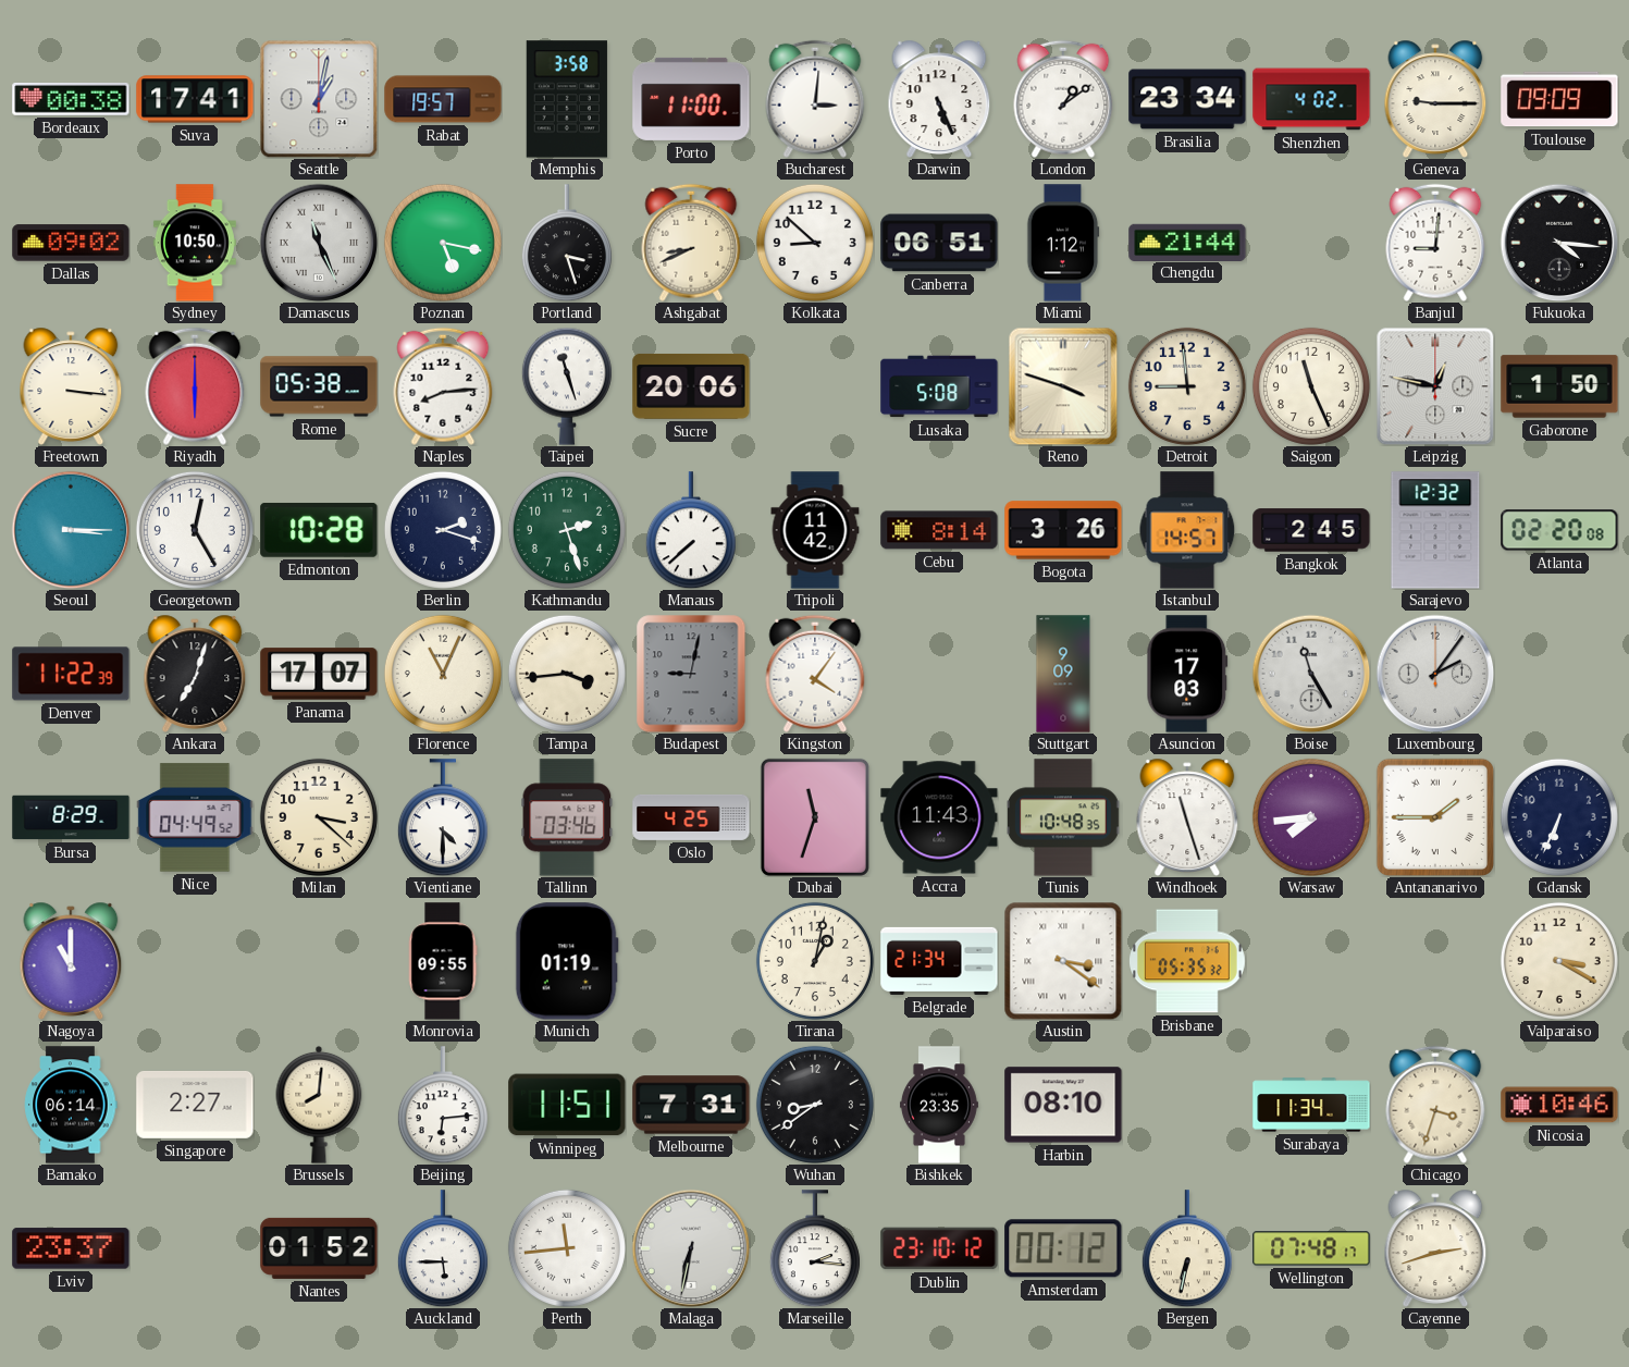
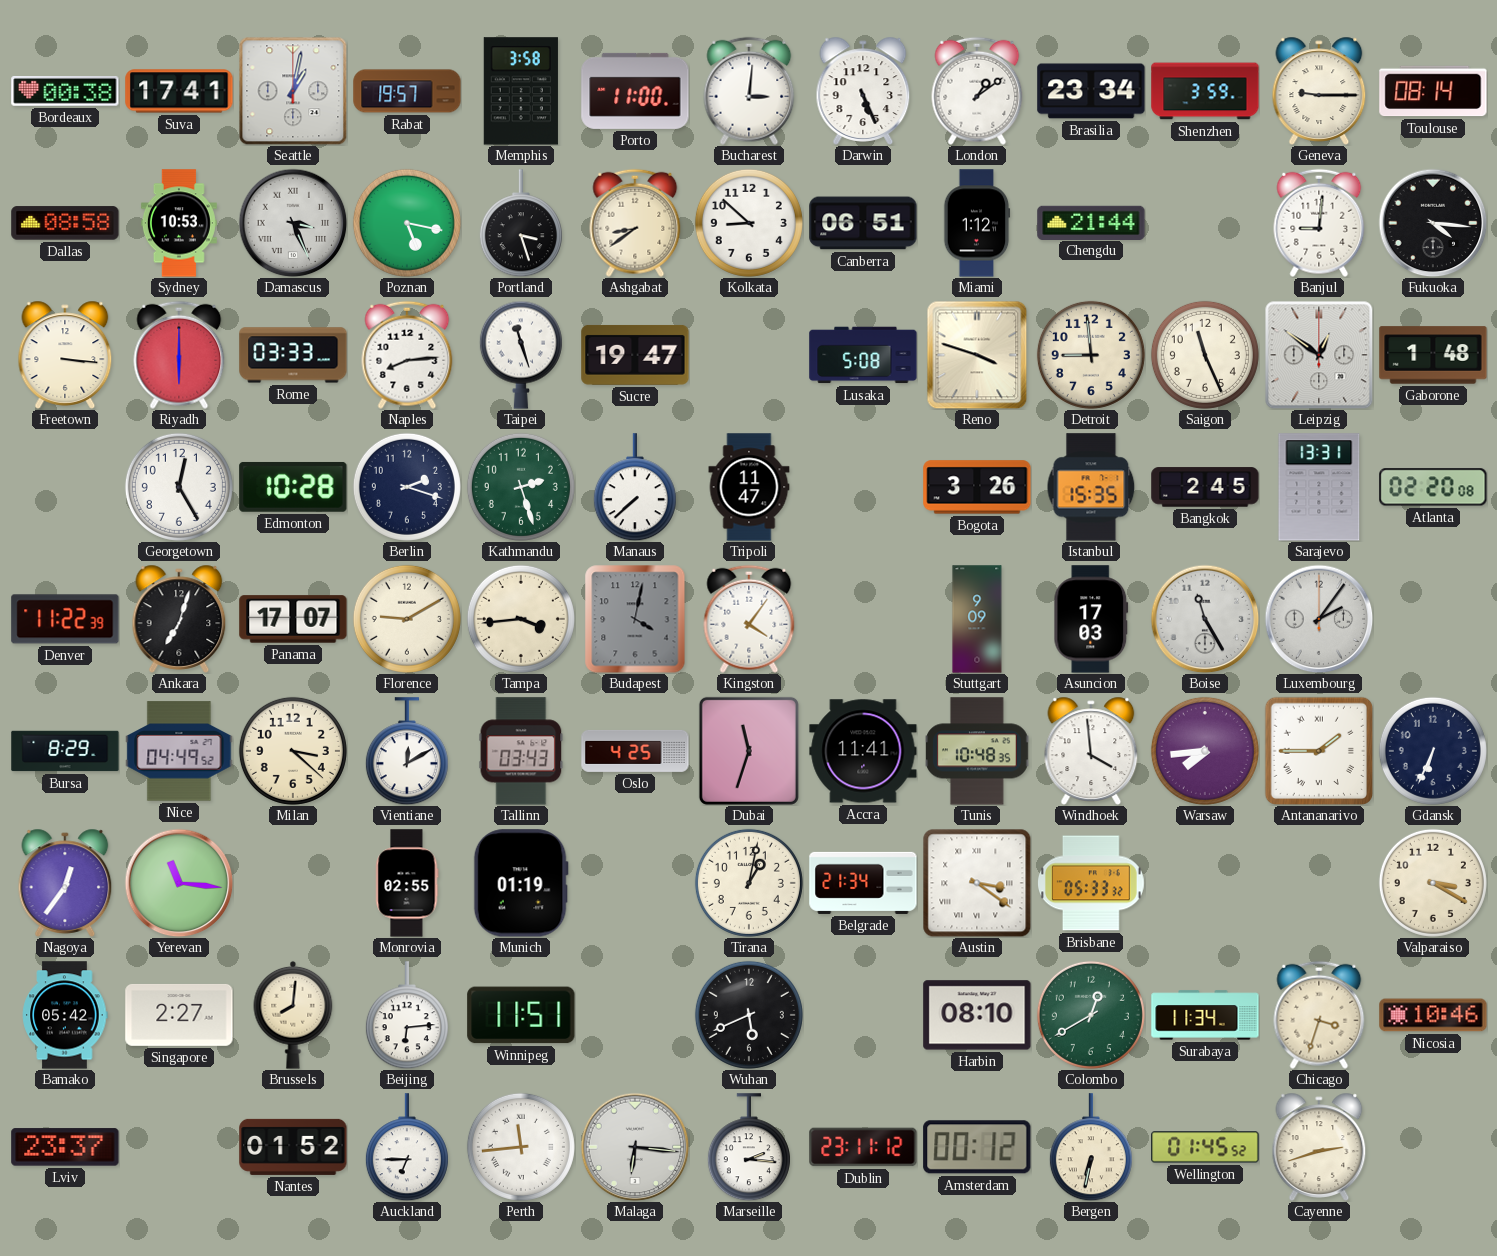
Shenzhen: 4:02 -> 3:59 (1205, 91)
Toulouse: 09:09 -> 08:14 (1433, 91)
Dallas: 09:02 -> 08:58 (65, 223)
Sydney: 10:50 -> 10:53 (179, 223)
Damascus: 11:26 -> 3:26 (293, 223)
Ashgabat: 8:41 -> 8:39 (635, 223)
Rome: 05:38 -> 03:33 (293, 355)
Sucre: 20:06 -> 19:47 (635, 355)
Leipzig: 12:47 -> 12:51 (1319, 355)
Gaborone: 1:50 -> 1:48 (1433, 355)
Seoul: 3:15 -> none (71, 530)
Tripoli: 11:42 -> 11:47 (749, 487)
Cebu: 8:14 -> none (939, 530)
Istanbul: 14:57 -> 15:35 (1091, 487)
Sarajevo: 12:32 -> 13:31 (1319, 487)
Florence: 11:04 -> 9:10 (407, 619)
Budapest: 9:02 -> 4:02 (635, 619)
Vientiane: 4:30 -> 12:10 (407, 751)
Tallinn: 03:46 -> 03:43 (521, 751)
Accra: 11:43 -> 11:41 (863, 751)
Windhoek: 11:27 -> 3:59 (1091, 751)
Nagoya: 11:00 -> 12:36 (65, 883)
Yerevan: none -> 11:16 (179, 883)
Monrovia: 09:55 -> 02:55 (407, 883)
Brisbane: 05:35 -> 05:33 (1092, 883)
Bamako: 06:14 -> 05:42 (65, 1015)
Melbourne: 7:31 -> none (691, 1105)
Wuhan: 8:39 -> 5:41 (749, 1015)
Bishkek: 23:35 -> none (939, 1105)
Colombo: none -> 12:40 (1091, 1015)
Auckland: 5:45 -> 6:45 (407, 1147)
Malaga: 6:32 -> 6:16 (635, 1147)
Dublin: 23:10 -> 23:11 (863, 1147)
Wellington: 07:48 -> 01:45 (1205, 1147)
